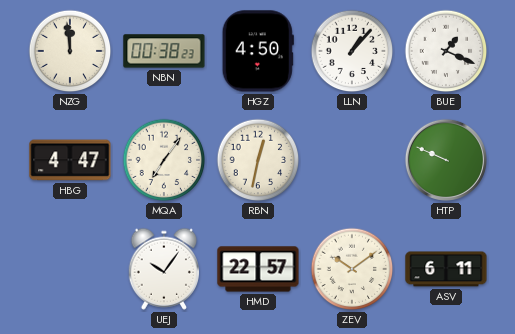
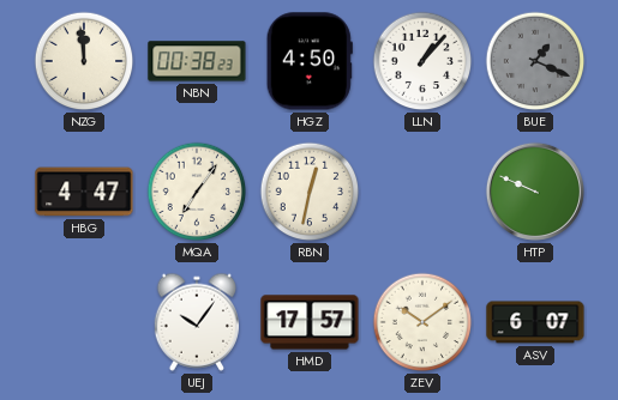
BUE dial: white -> grey (535, 61)
HMD: 22:57 -> 17:57 (310, 322)
ASV: 6:11 -> 6:07 (535, 322)
